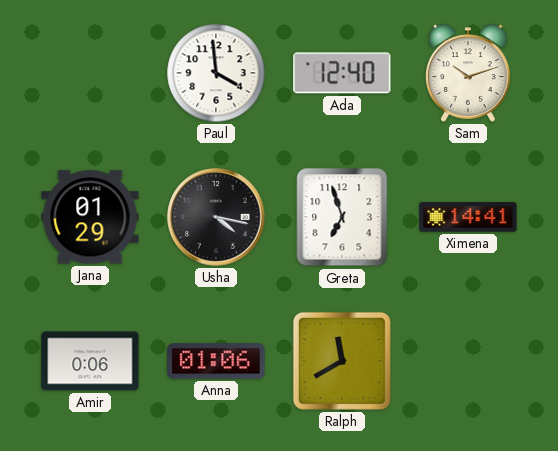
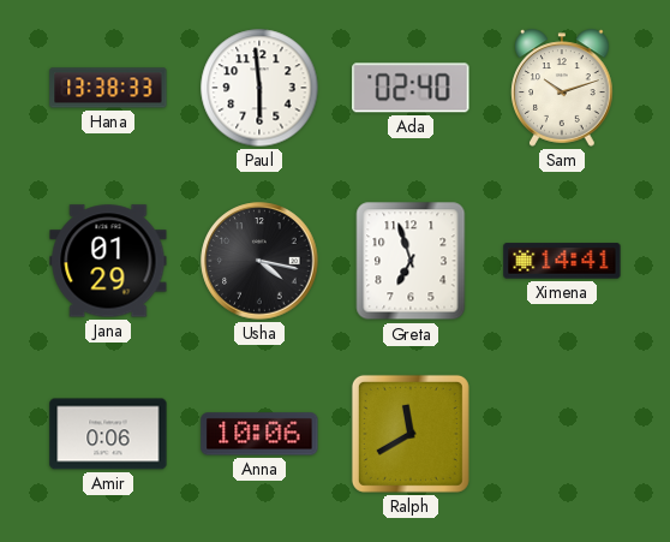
Hana: none -> 13:38 (108, 88)
Paul: 3:59 -> 5:59 (259, 88)
Ada: 12:40 -> 02:40 (411, 88)
Anna: 01:06 -> 10:06 (259, 434)
